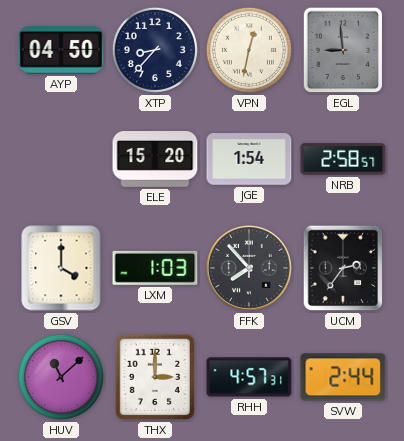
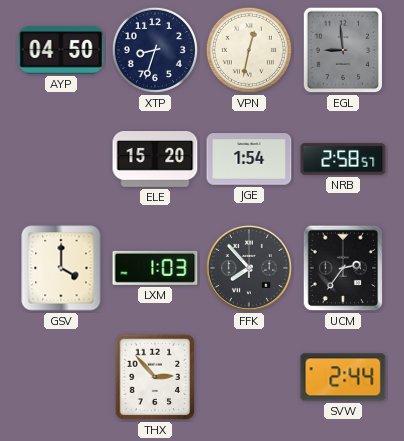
XTP: 8:37 -> 8:33 (155, 50)
HUV: 11:08 -> none (61, 377)
THX: 3:00 -> 2:53 (155, 377)
RHH: 4:57 -> none (249, 377)
